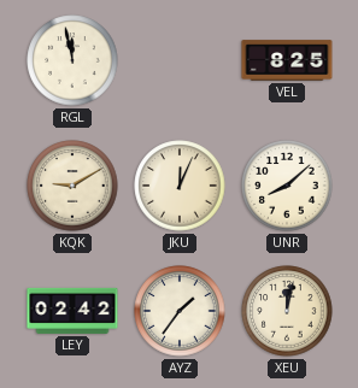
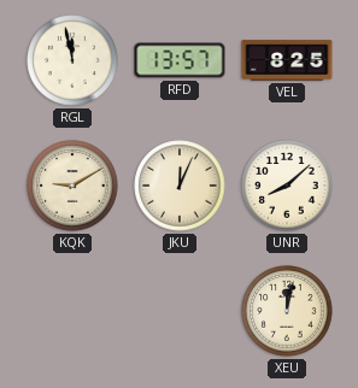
RFD: none -> 13:57 (180, 60)
LEY: 02:42 -> none (72, 311)
AYZ: 1:36 -> none (180, 311)
